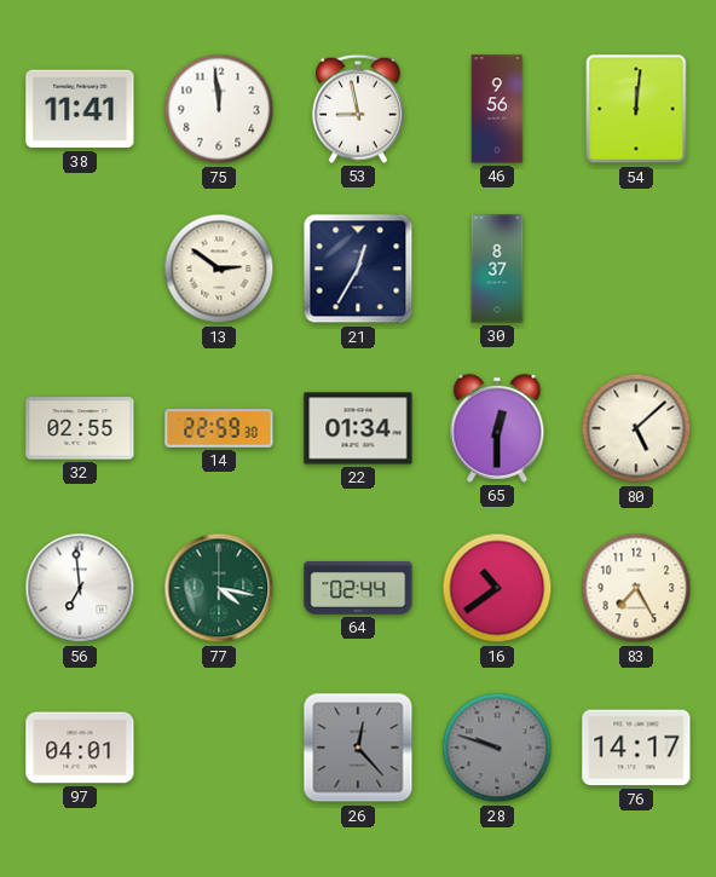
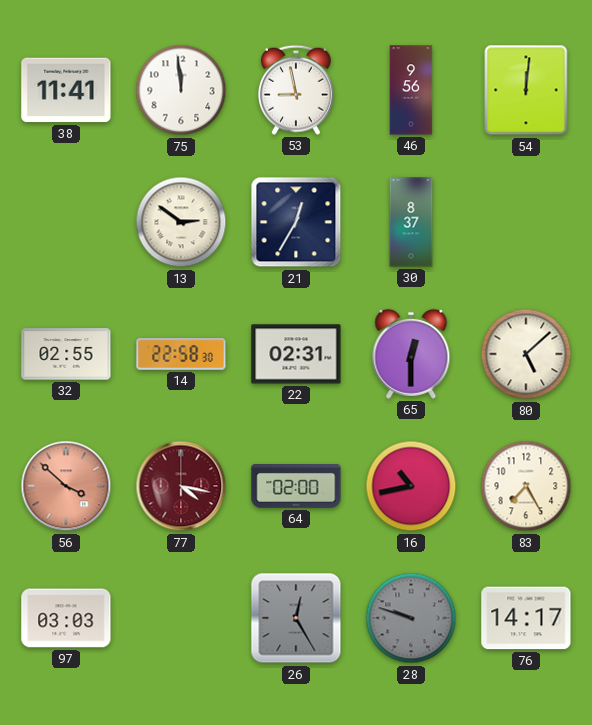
14: 22:59 -> 22:58 (181, 355)
22: 01:34 -> 02:31 (296, 354)
56: 6:59 -> 3:52 (66, 486)
56 dial: white -> salmon (66, 486)
77 dial: green -> burgundy (181, 486)
64: 02:44 -> 02:00 (296, 486)
16: 10:39 -> 10:43 (411, 486)
97: 04:01 -> 03:03 (66, 618)
26: 12:23 -> 12:25 (296, 618)
